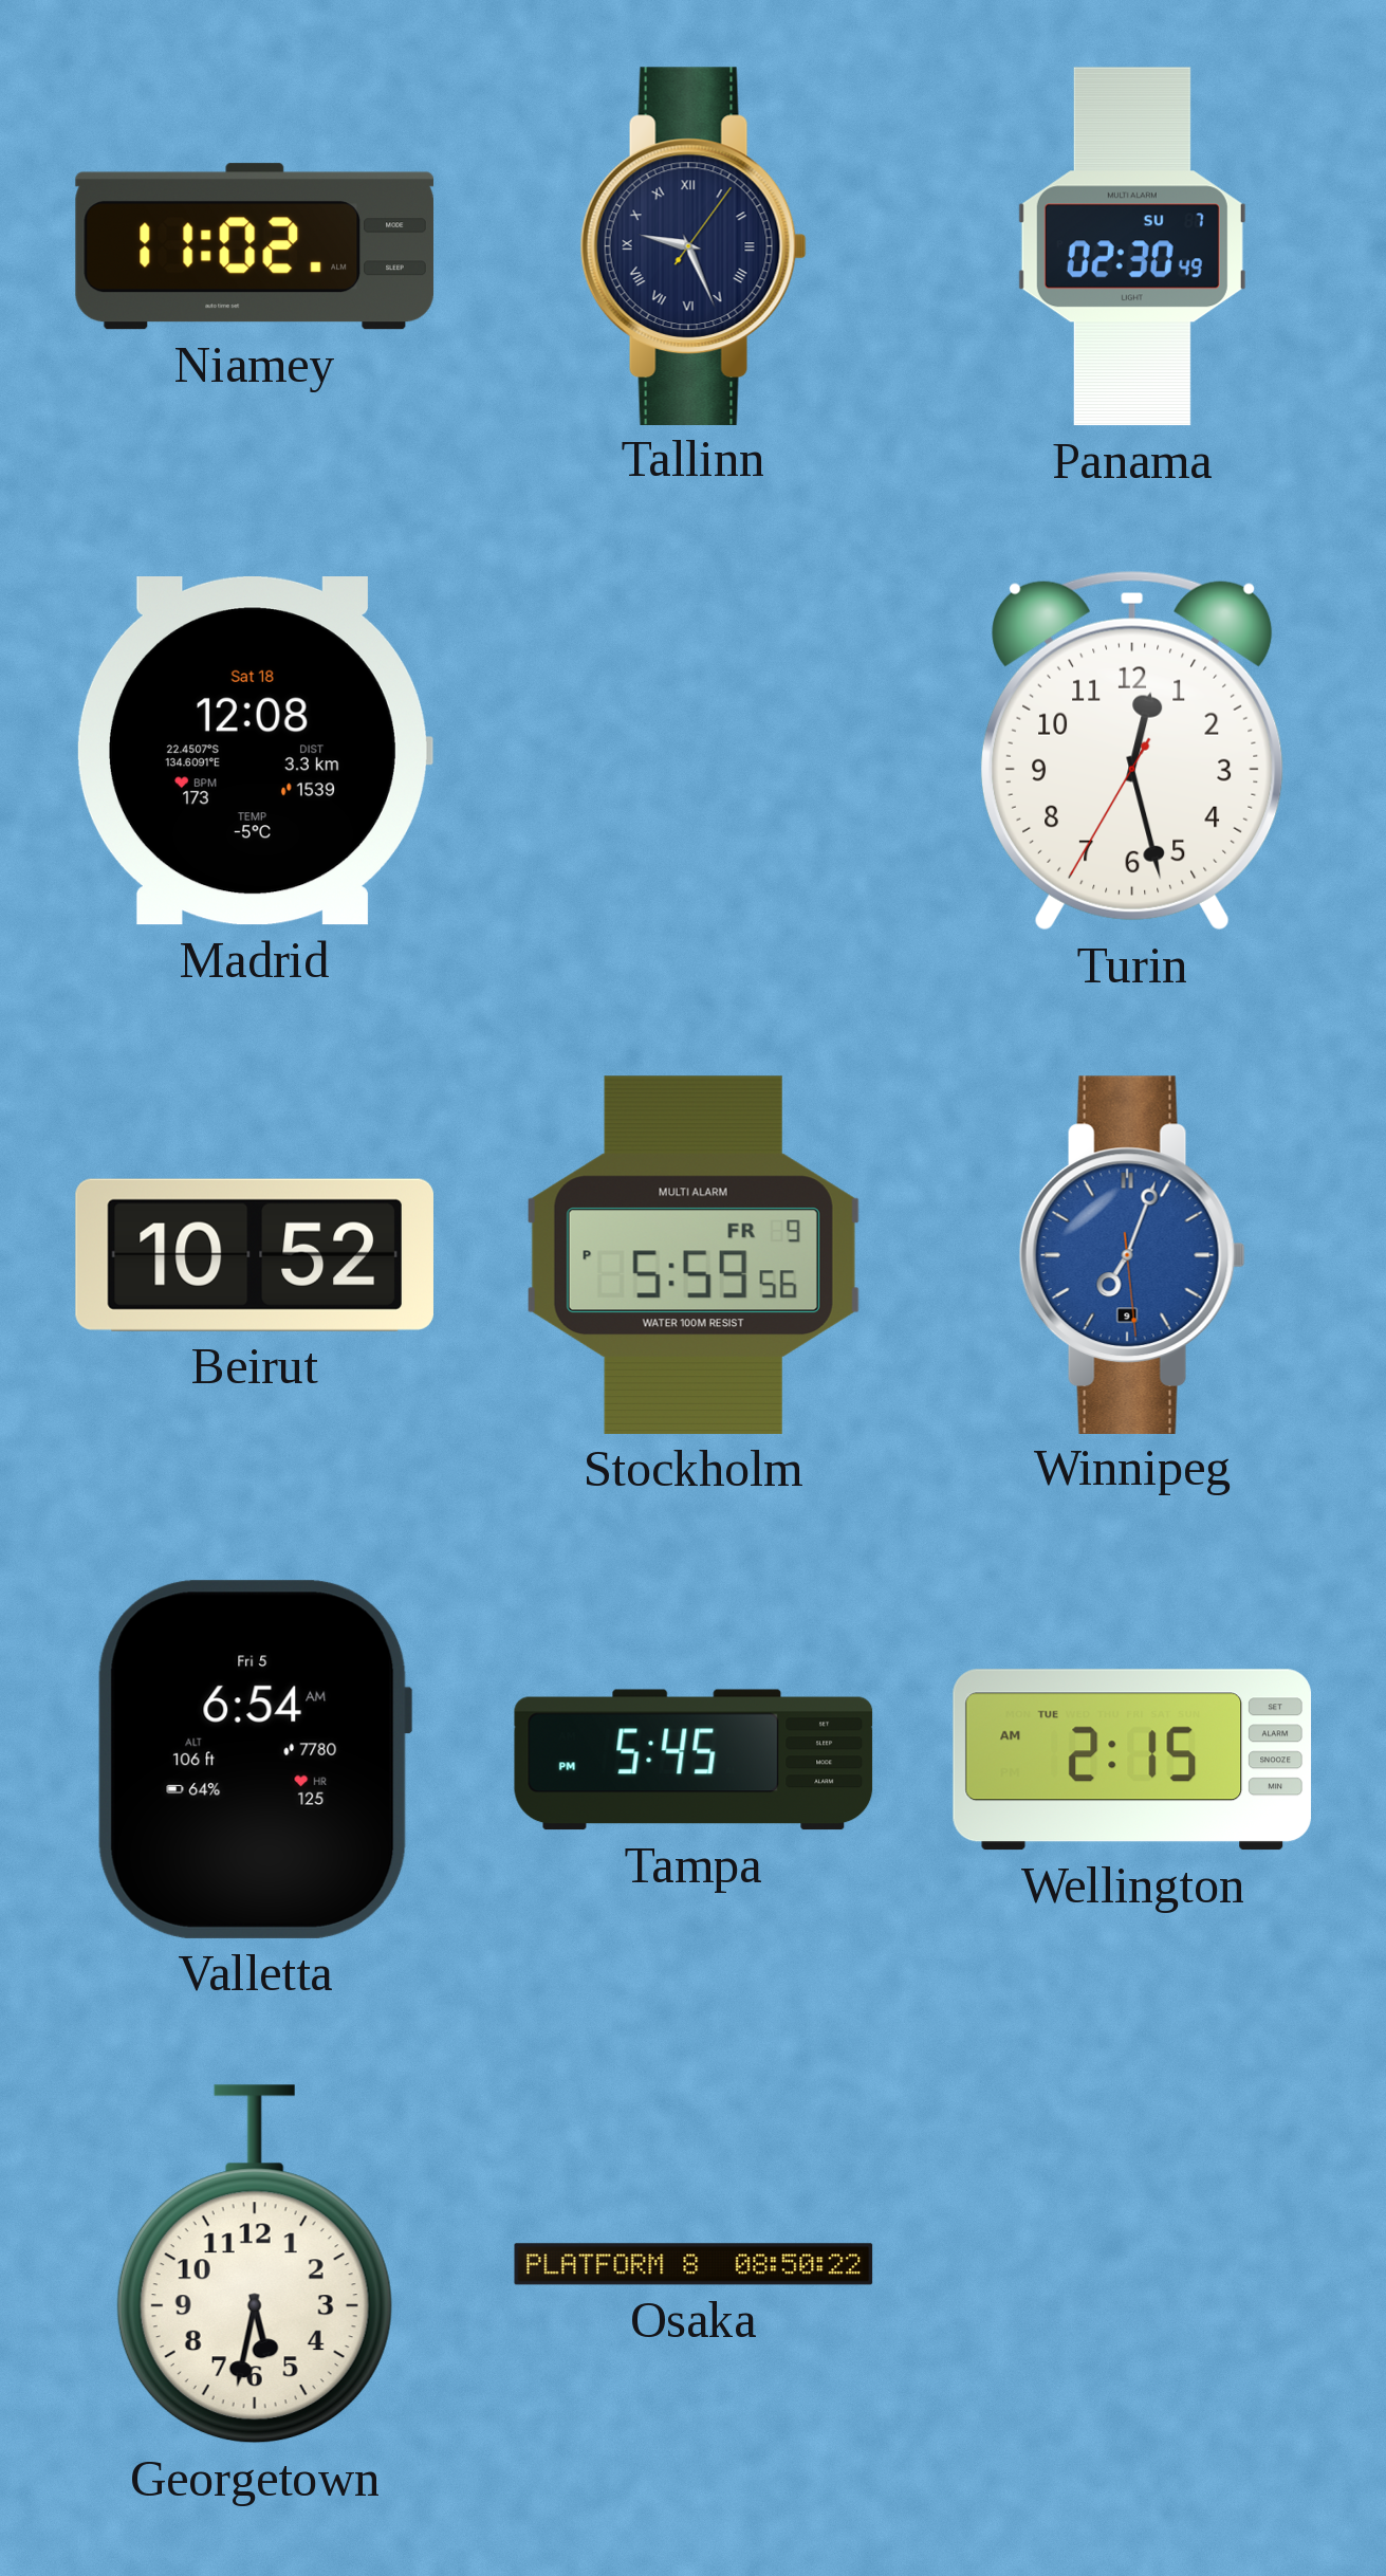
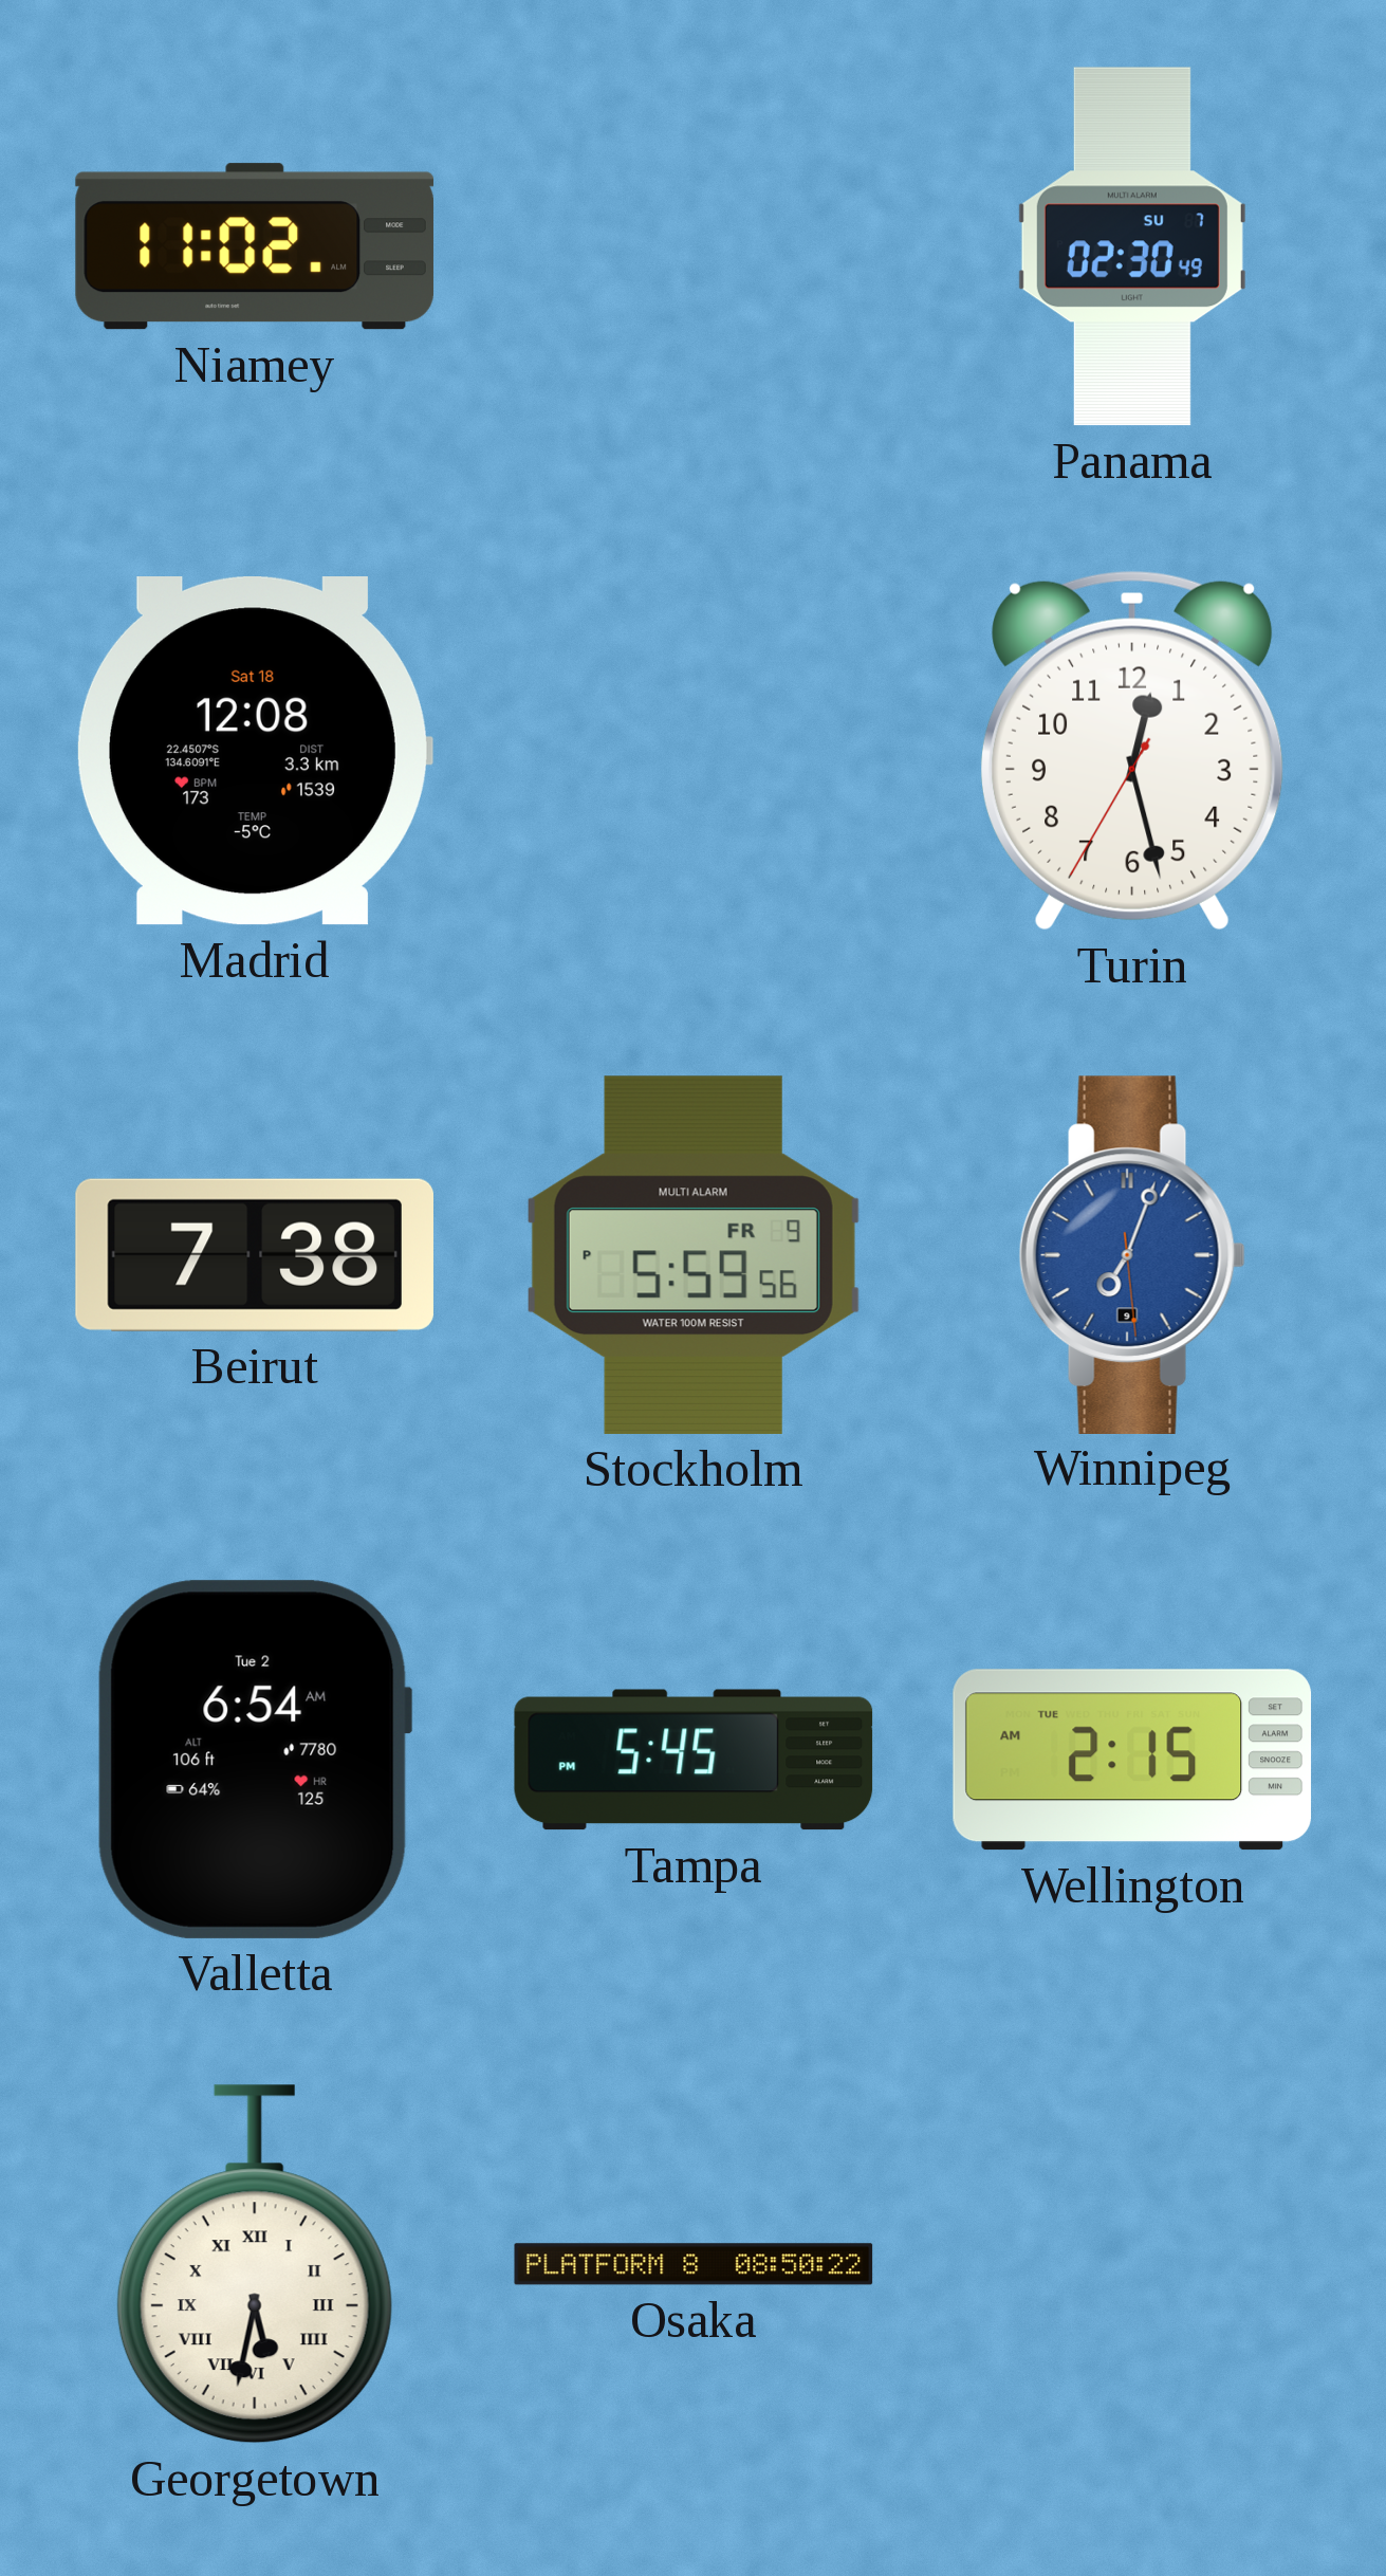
Tallinn: 9:26 -> none (694, 245)
Beirut: 10:52 -> 7:38 (255, 1255)
Valletta date: Fri 5 -> Tue 2 (255, 1760)
Georgetown numerals: Arabic -> Roman (255, 2264)
